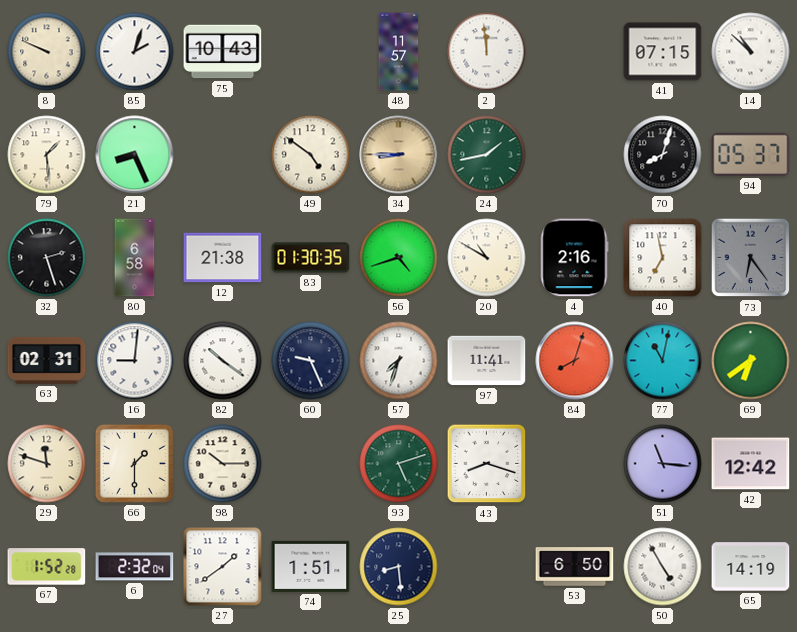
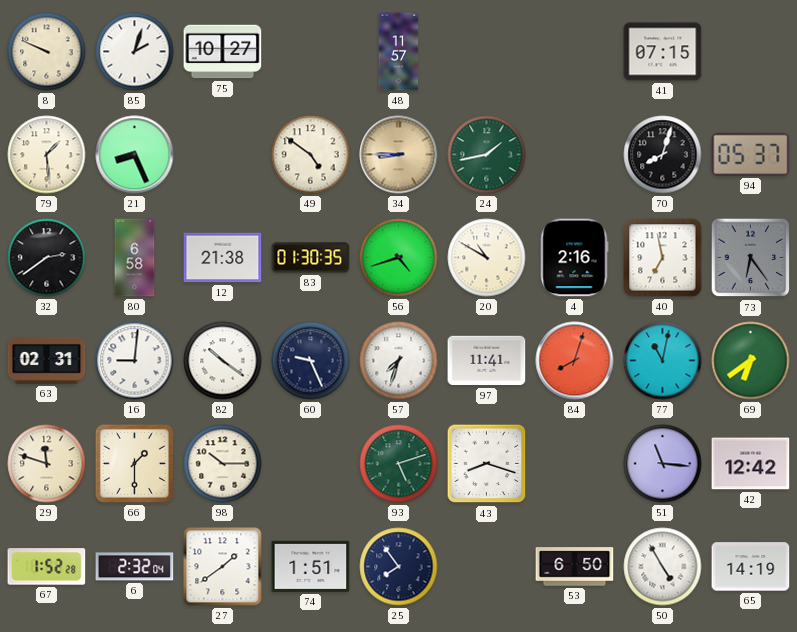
75: 10:43 -> 10:27 (223, 52)
2: 11:59 -> none (487, 52)
14: 10:52 -> none (751, 52)
32: 2:27 -> 2:39 (47, 258)
25: 8:29 -> 7:54 (399, 567)
